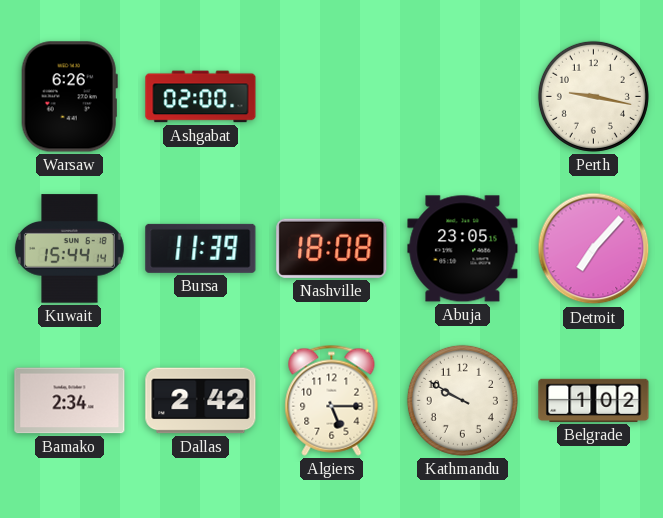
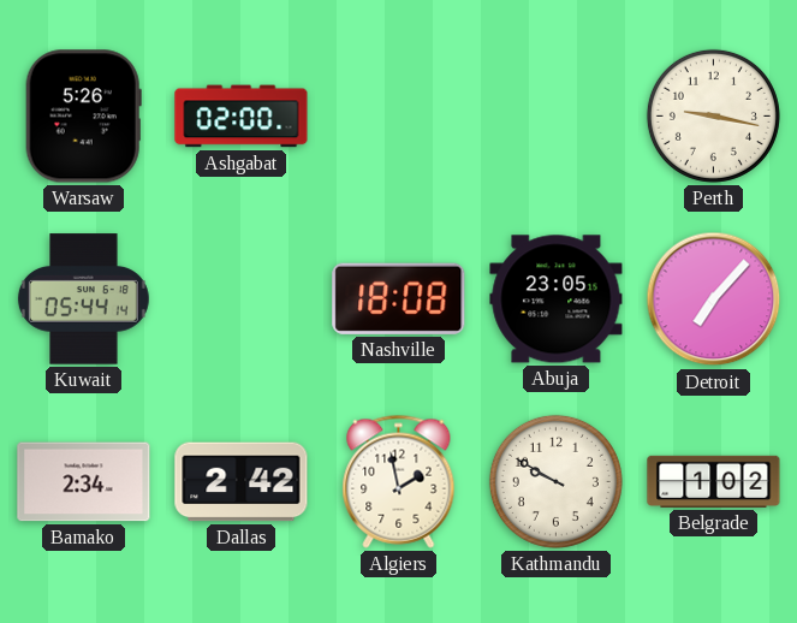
Warsaw: 6:26 -> 5:26 (83, 117)
Kuwait: 15:44 -> 05:44 (83, 299)
Bursa: 11:39 -> none (201, 248)
Algiers: 5:15 -> 1:58 (399, 481)
